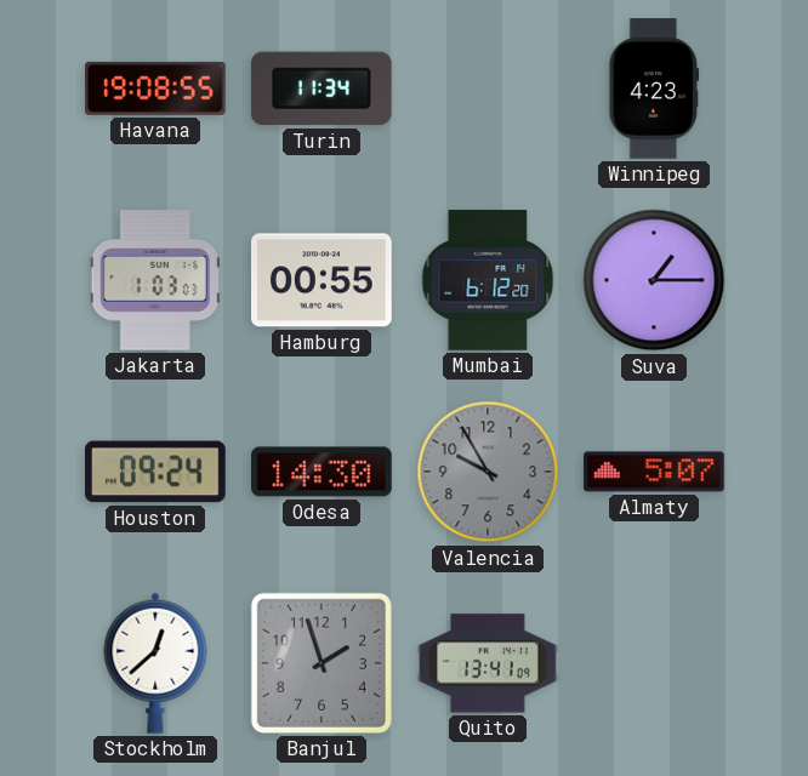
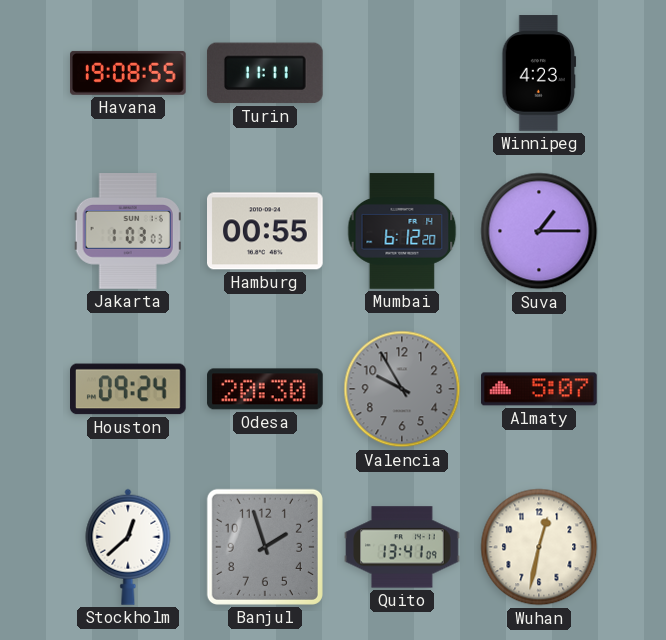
Turin: 11:34 -> 11:11 (265, 73)
Odesa: 14:30 -> 20:30 (265, 389)
Wuhan: none -> 12:32 (539, 547)
